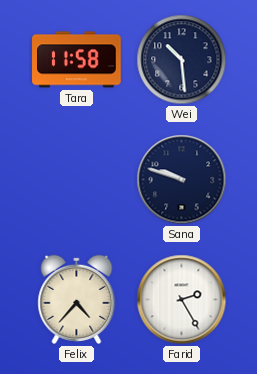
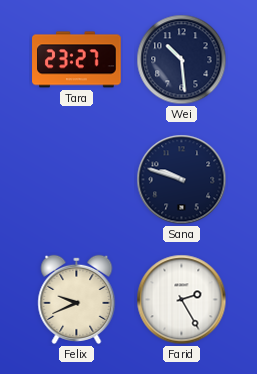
Tara: 11:58 -> 23:27 (77, 60)
Felix: 4:37 -> 9:41 (77, 299)
